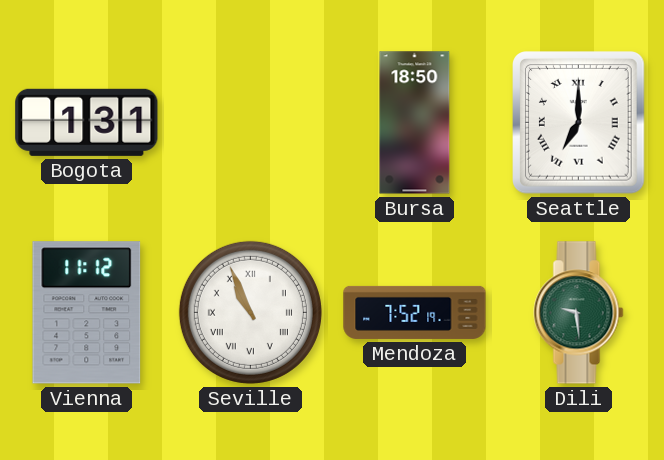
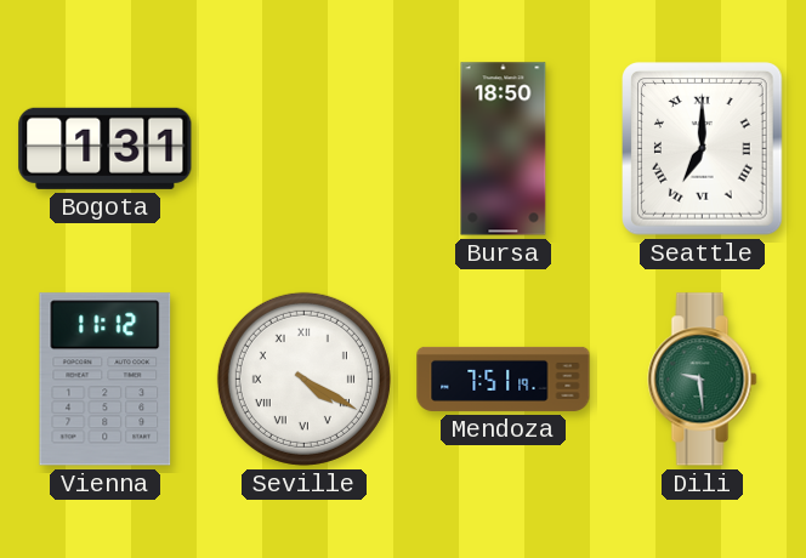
Seville: 10:56 -> 4:20 (303, 378)
Mendoza: 7:52 -> 7:51 (504, 378)
